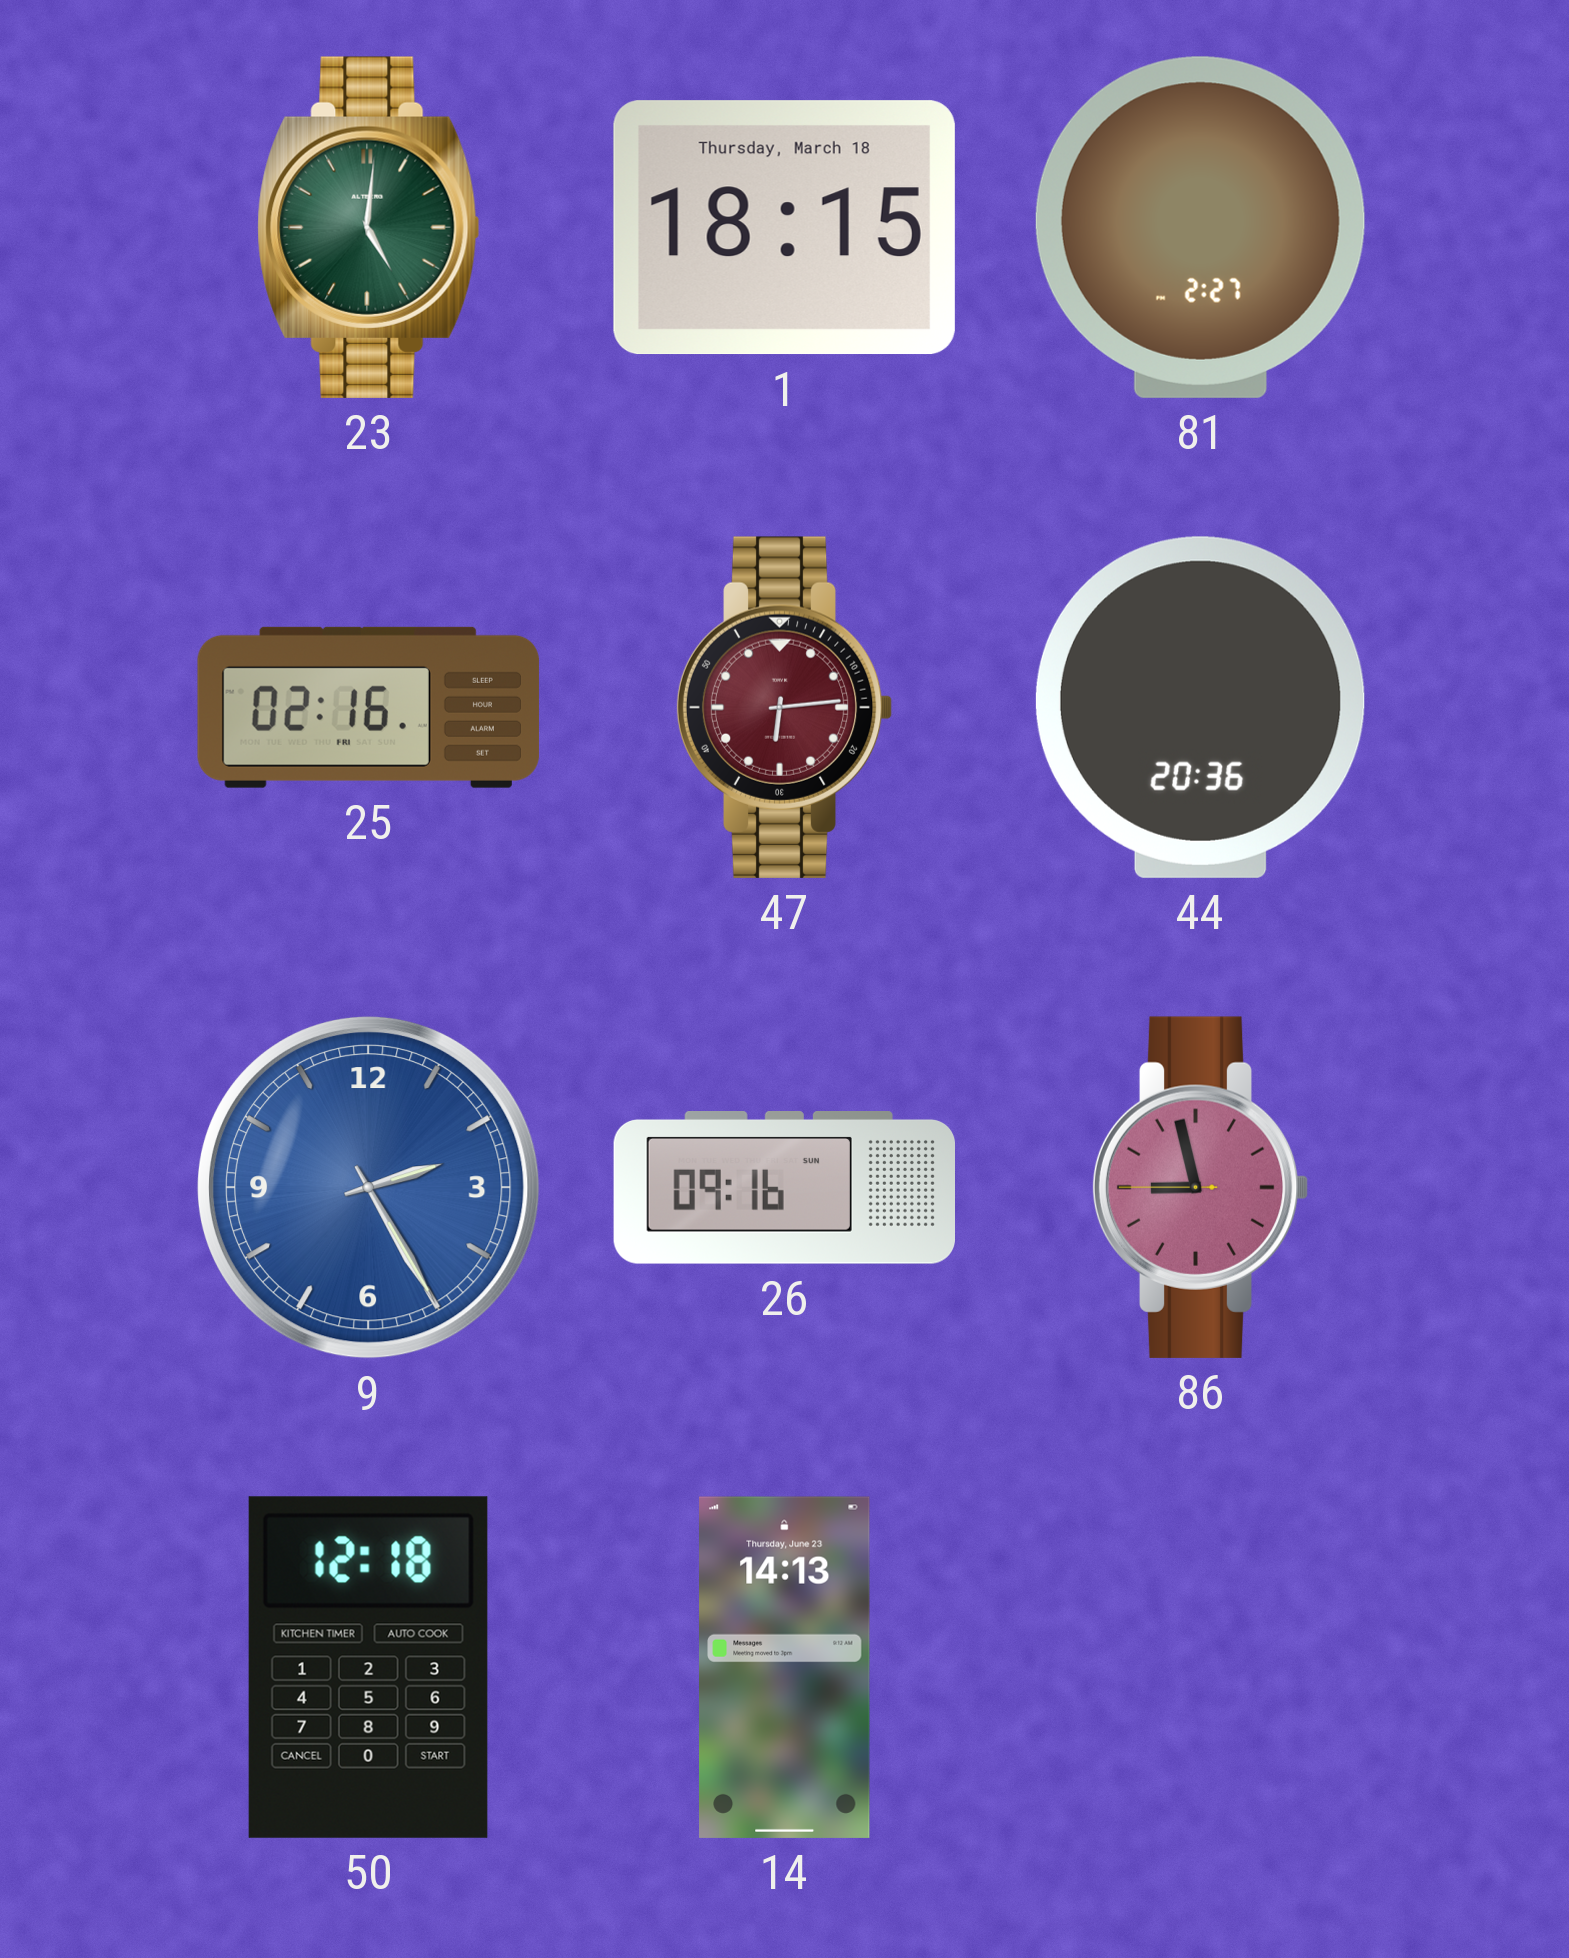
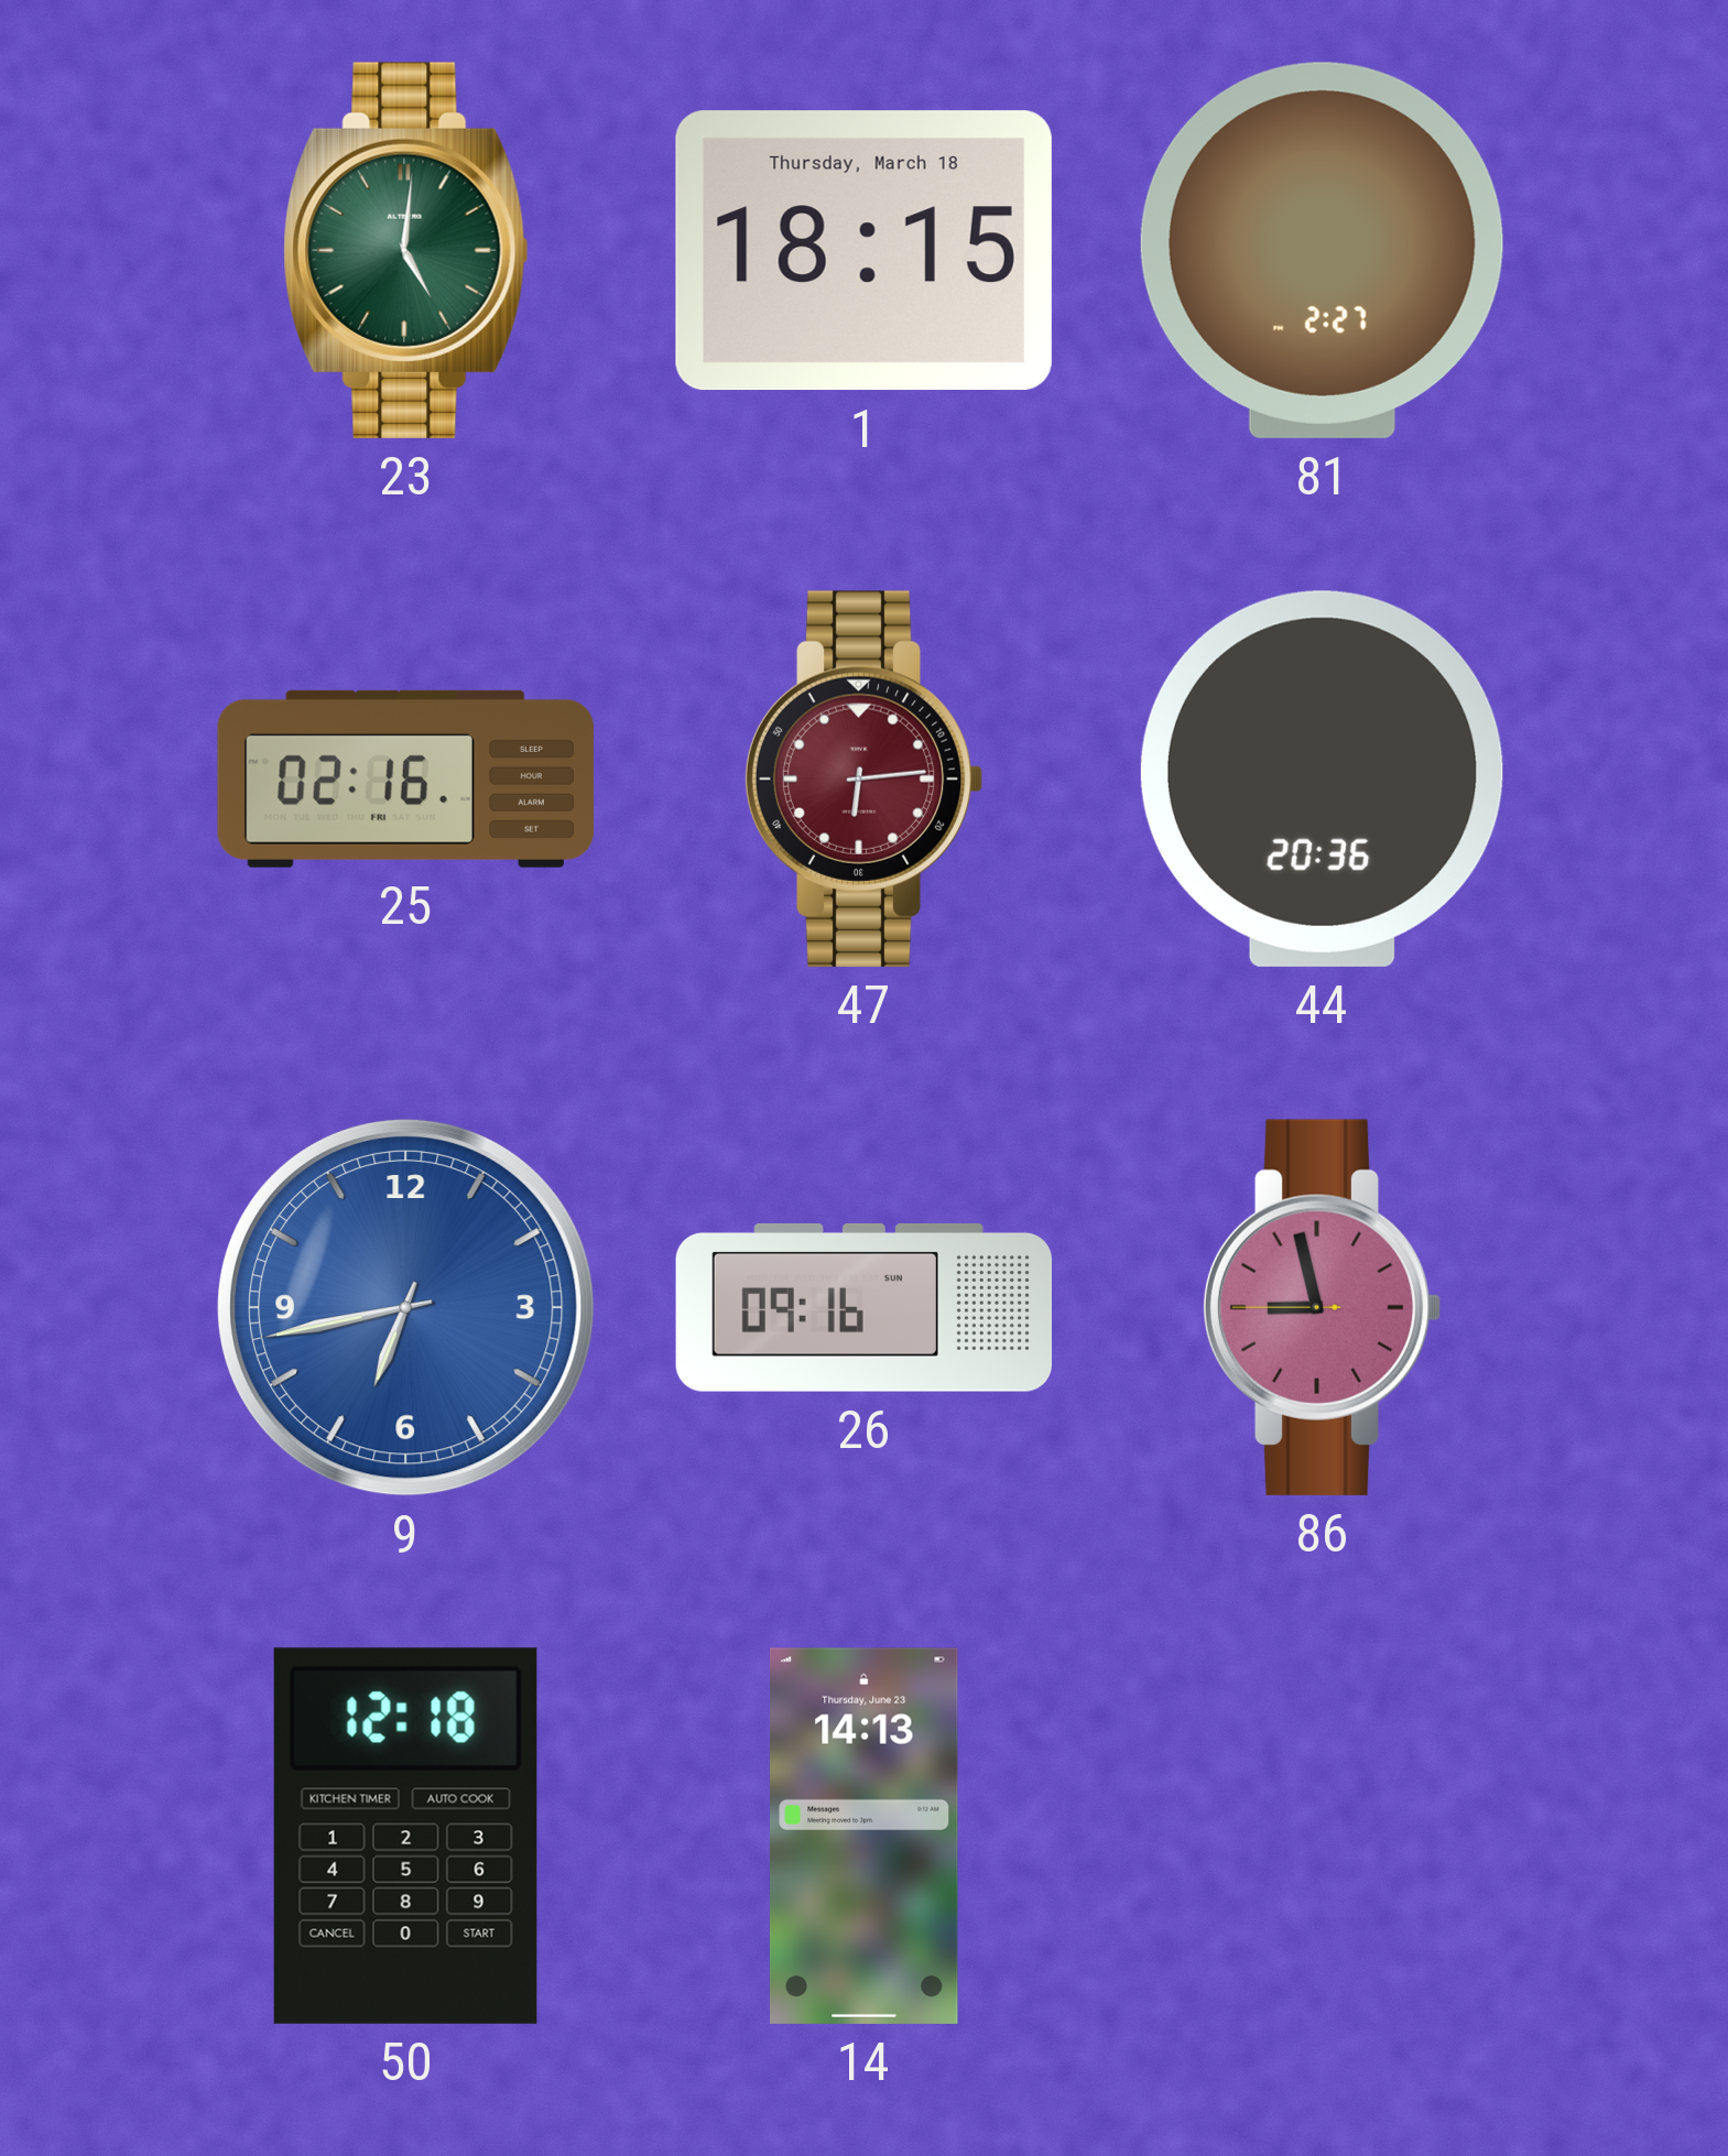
9: 2:25 -> 6:43 (405, 1307)
